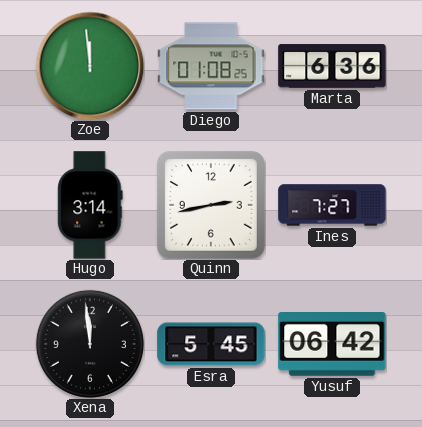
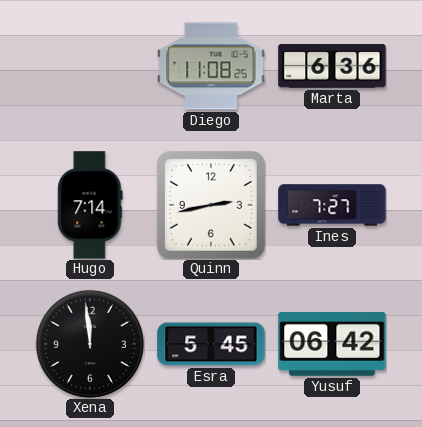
Zoe: 11:59 -> none (90, 66)
Diego: 01:08 -> 11:08 (211, 66)
Hugo: 3:14 -> 7:14 (90, 205)
